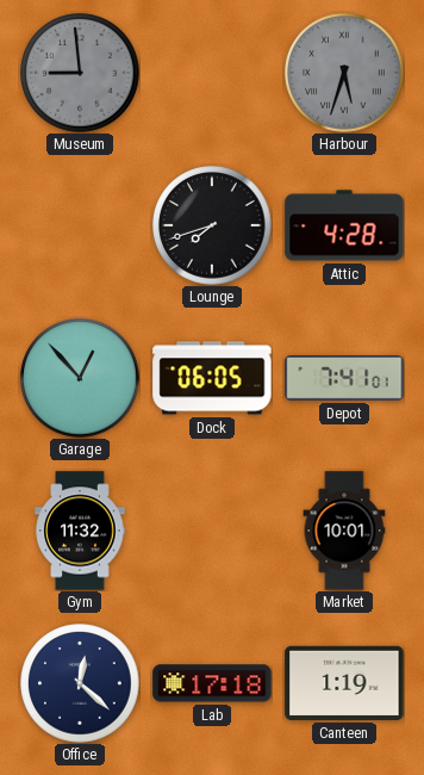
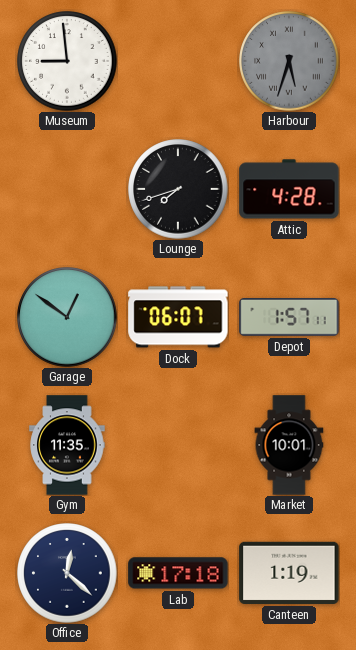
Museum dial: grey -> white (67, 61)
Garage: 12:53 -> 12:51 (67, 317)
Dock: 06:05 -> 06:07 (178, 317)
Depot: 7:41 -> 1:57 (289, 318)
Gym: 11:32 -> 11:35 (67, 445)
